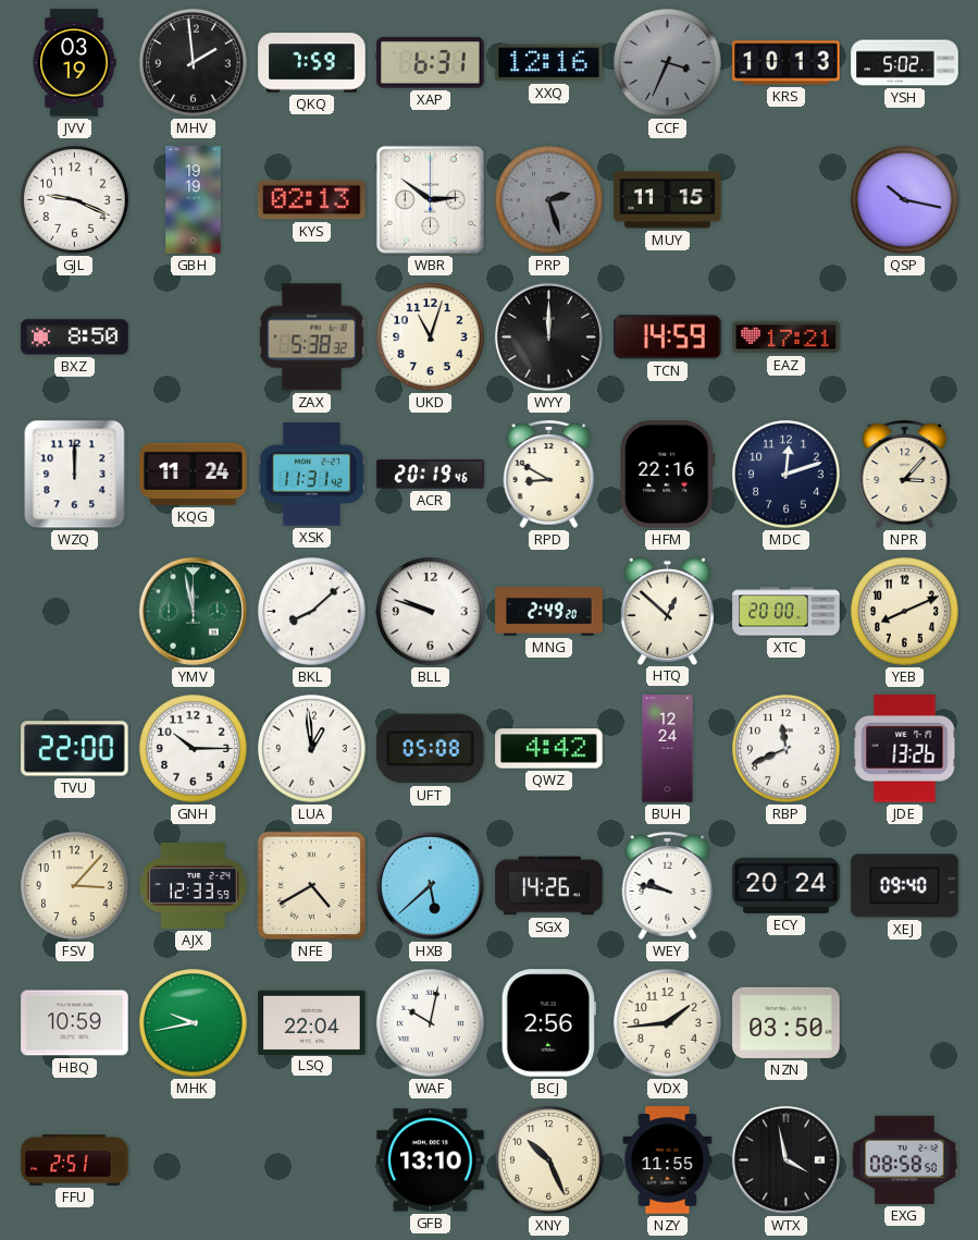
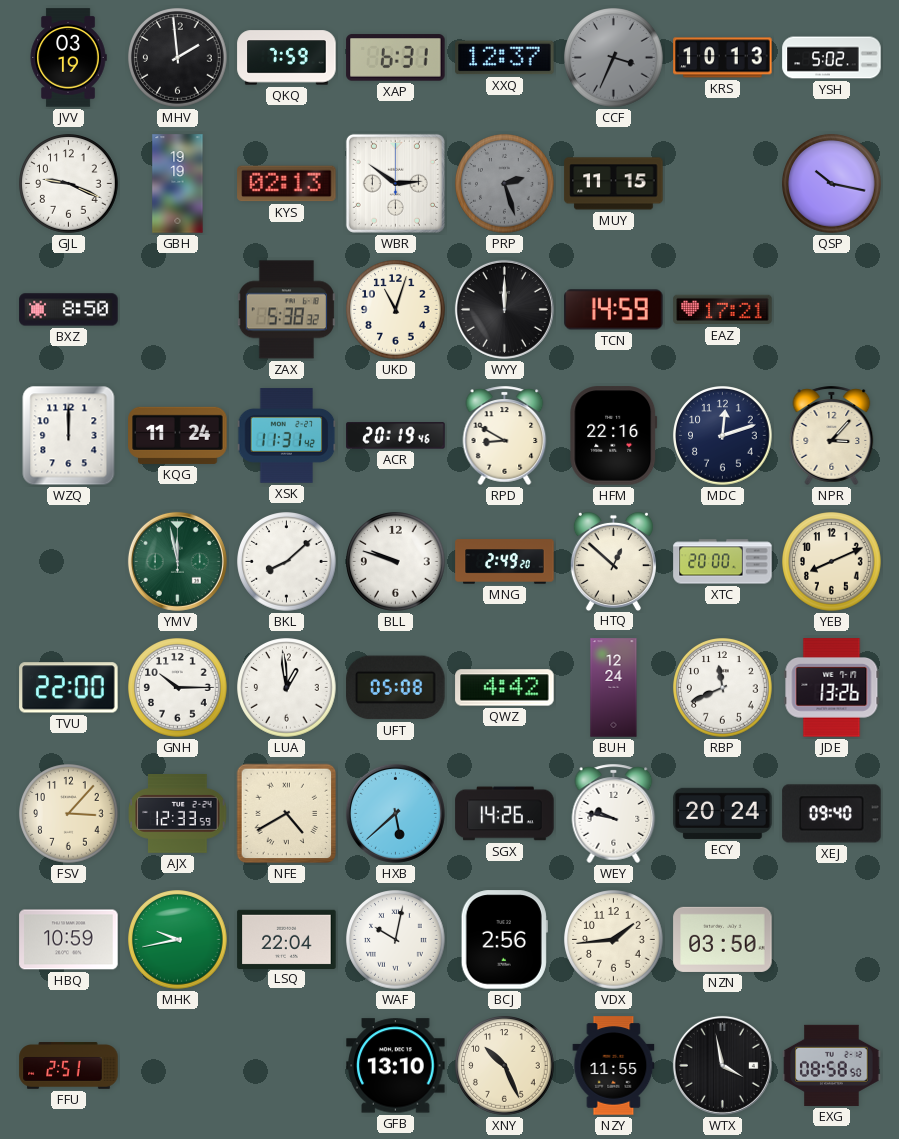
XXQ: 12:16 -> 12:37 (505, 58)
